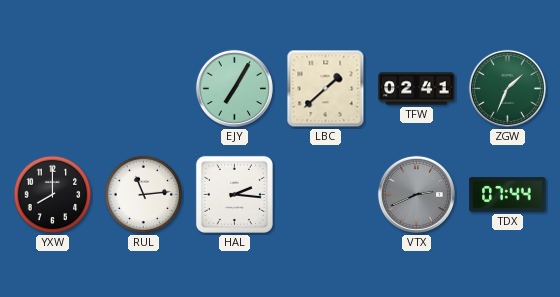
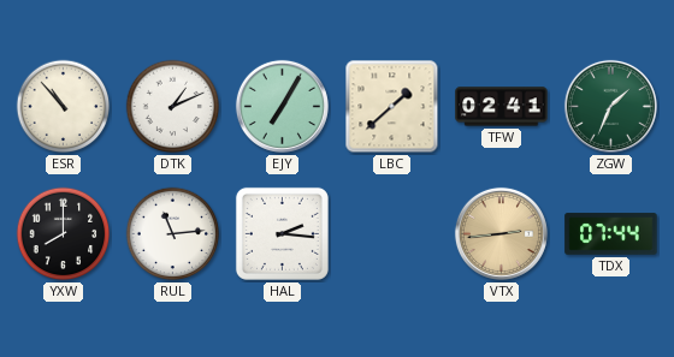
ESR: none -> 10:53 (64, 107)
DTK: none -> 1:11 (173, 107)
VTX: 2:41 -> 2:44 (501, 233)
VTX dial: grey -> champagne (501, 233)
